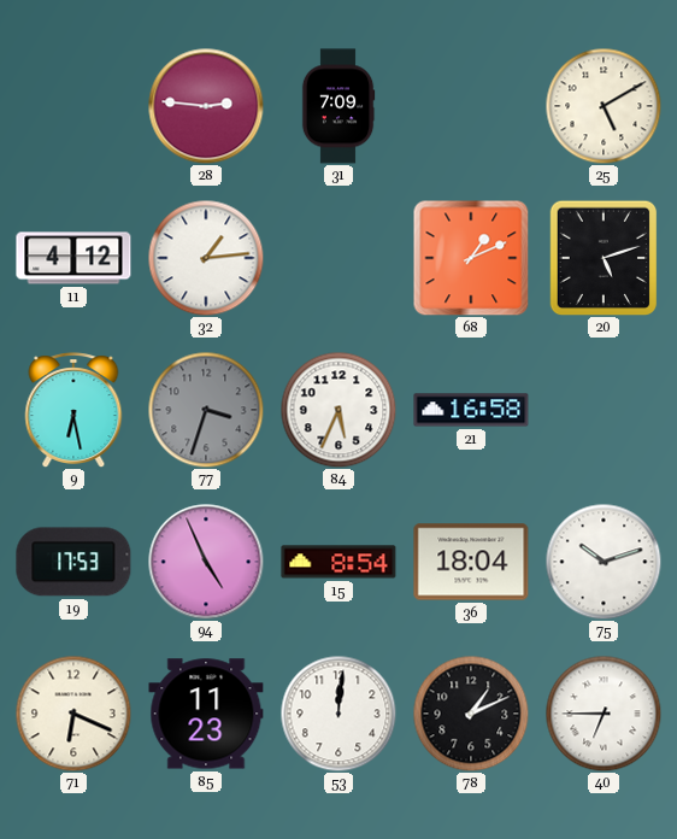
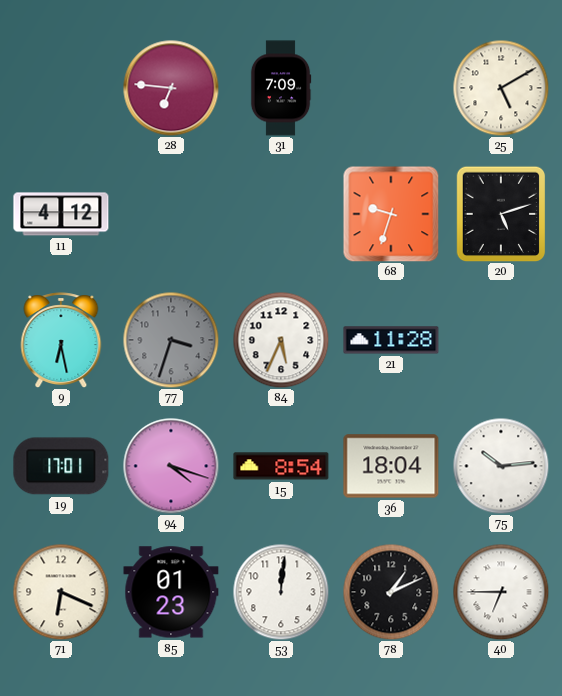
28: 2:46 -> 6:46 (171, 88)
32: 1:14 -> none (206, 258)
68: 1:11 -> 9:33 (391, 214)
21: 16:58 -> 11:28 (391, 340)
19: 17:53 -> 17:01 (61, 466)
94: 4:56 -> 4:18 (171, 466)
75: 10:12 -> 10:14 (501, 466)
85: 11:23 -> 01:23 (171, 592)
